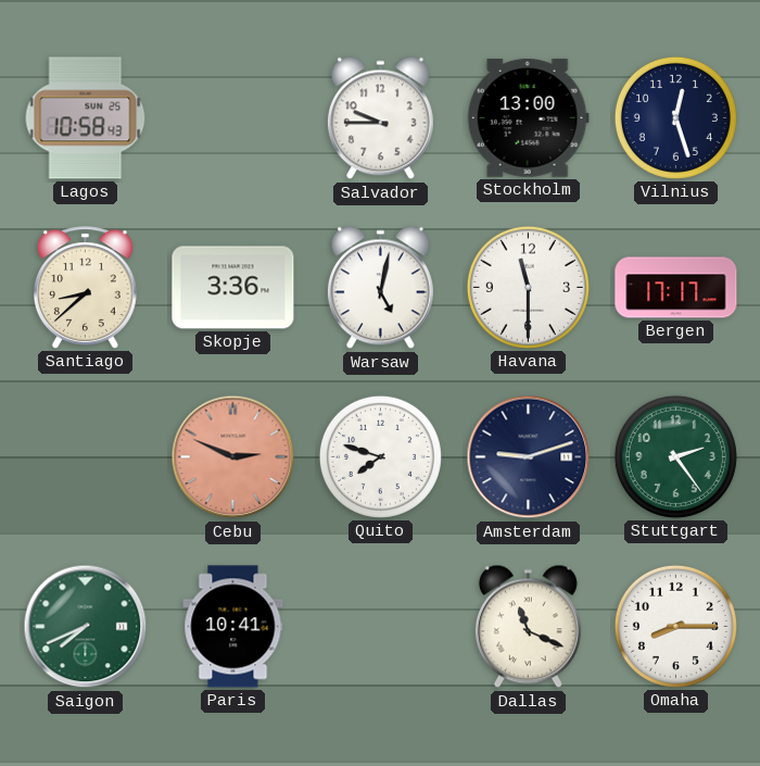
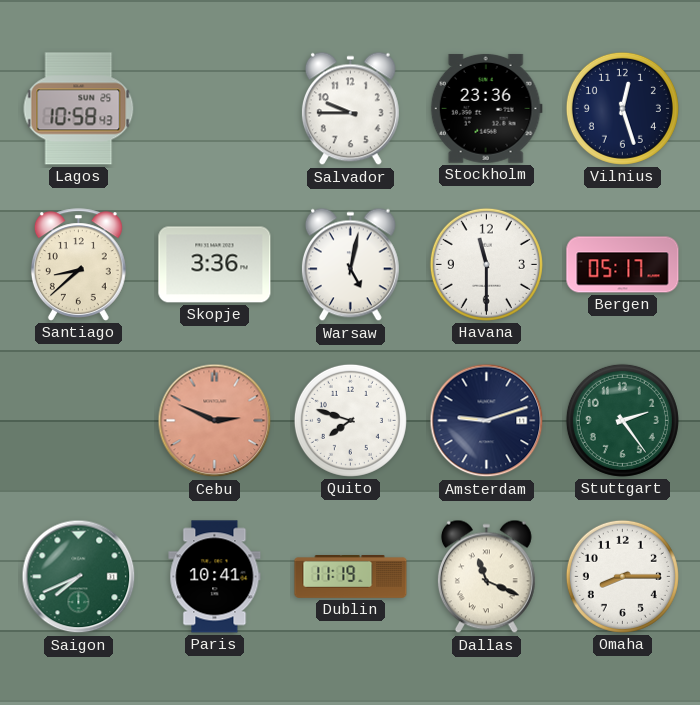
Stockholm: 13:00 -> 23:36 (486, 108)
Bergen: 17:17 -> 05:17 (623, 265)
Dublin: none -> 11:19 (351, 577)
